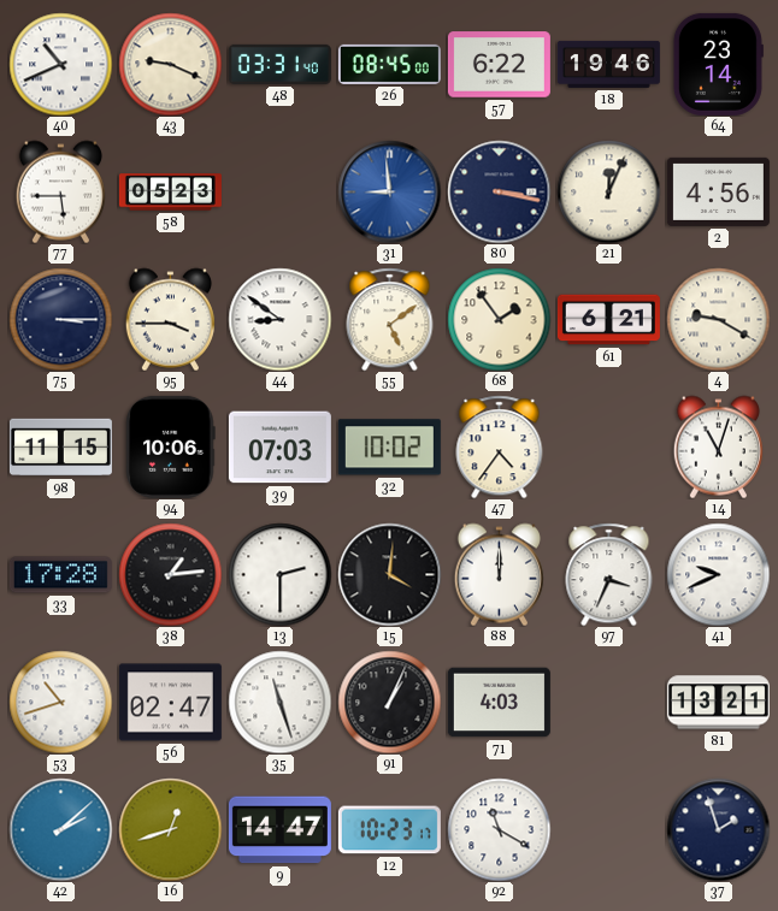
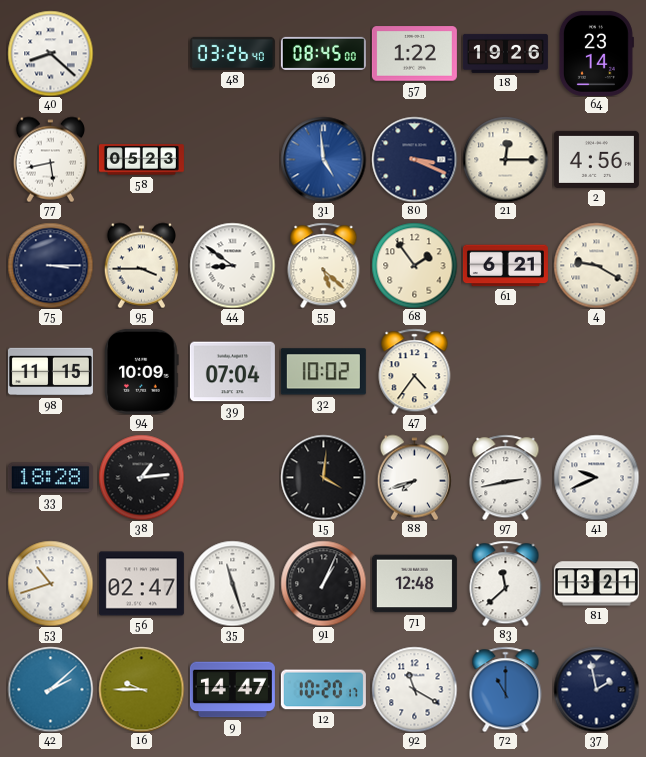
40: 10:41 -> 8:22 (50, 53)
43: 9:19 -> none (170, 64)
48: 03:31 -> 03:26 (232, 53)
57: 6:22 -> 1:22 (414, 54)
18: 19:46 -> 19:26 (505, 53)
77: 5:45 -> 5:43 (50, 159)
31: 8:59 -> 4:59 (323, 159)
80: 3:17 -> 3:19 (414, 159)
21: 12:04 -> 12:15 (505, 159)
55: 5:09 -> 5:22 (324, 265)
94: 10:06 -> 10:09 (142, 371)
39: 07:03 -> 07:04 (232, 372)
14: 11:03 -> none (718, 446)
33: 17:28 -> 18:28 (50, 478)
13: 2:30 -> none (279, 574)
88: 12:00 -> 7:42 (414, 477)
97: 3:34 -> 2:43 (506, 477)
71: 4:03 -> 12:48 (414, 584)
83: none -> 11:38 (506, 583)
16: 12:42 -> 9:45 (141, 689)
12: 10:23 -> 10:20 (323, 690)
72: none -> 11:00 (506, 689)
37: 1:57 -> 1:58 (596, 689)
